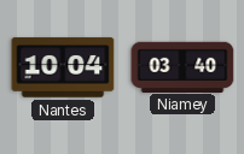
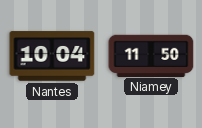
Niamey: 03:40 -> 11:50 (151, 55)
